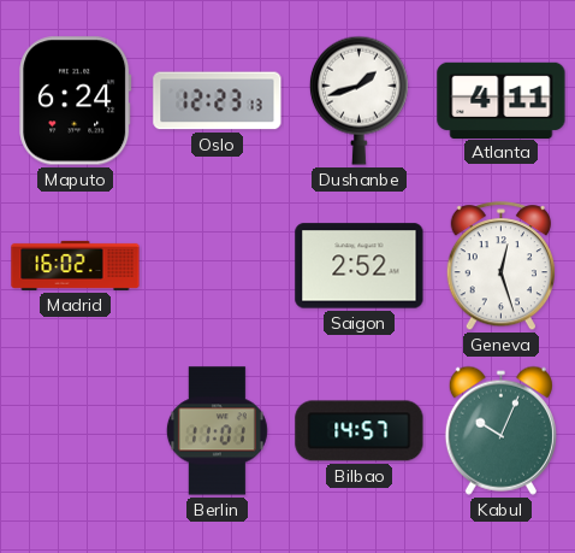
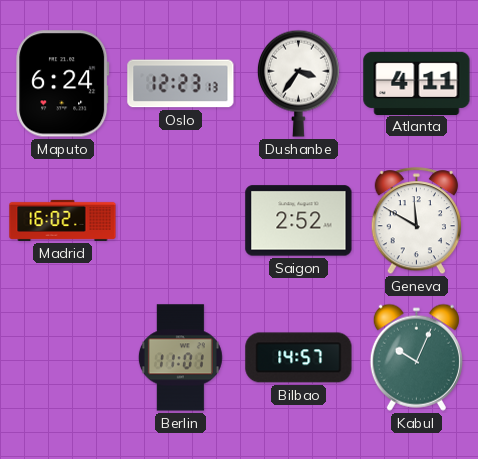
Dushanbe: 1:42 -> 3:36 (298, 83)
Geneva: 12:27 -> 11:50 (416, 221)
